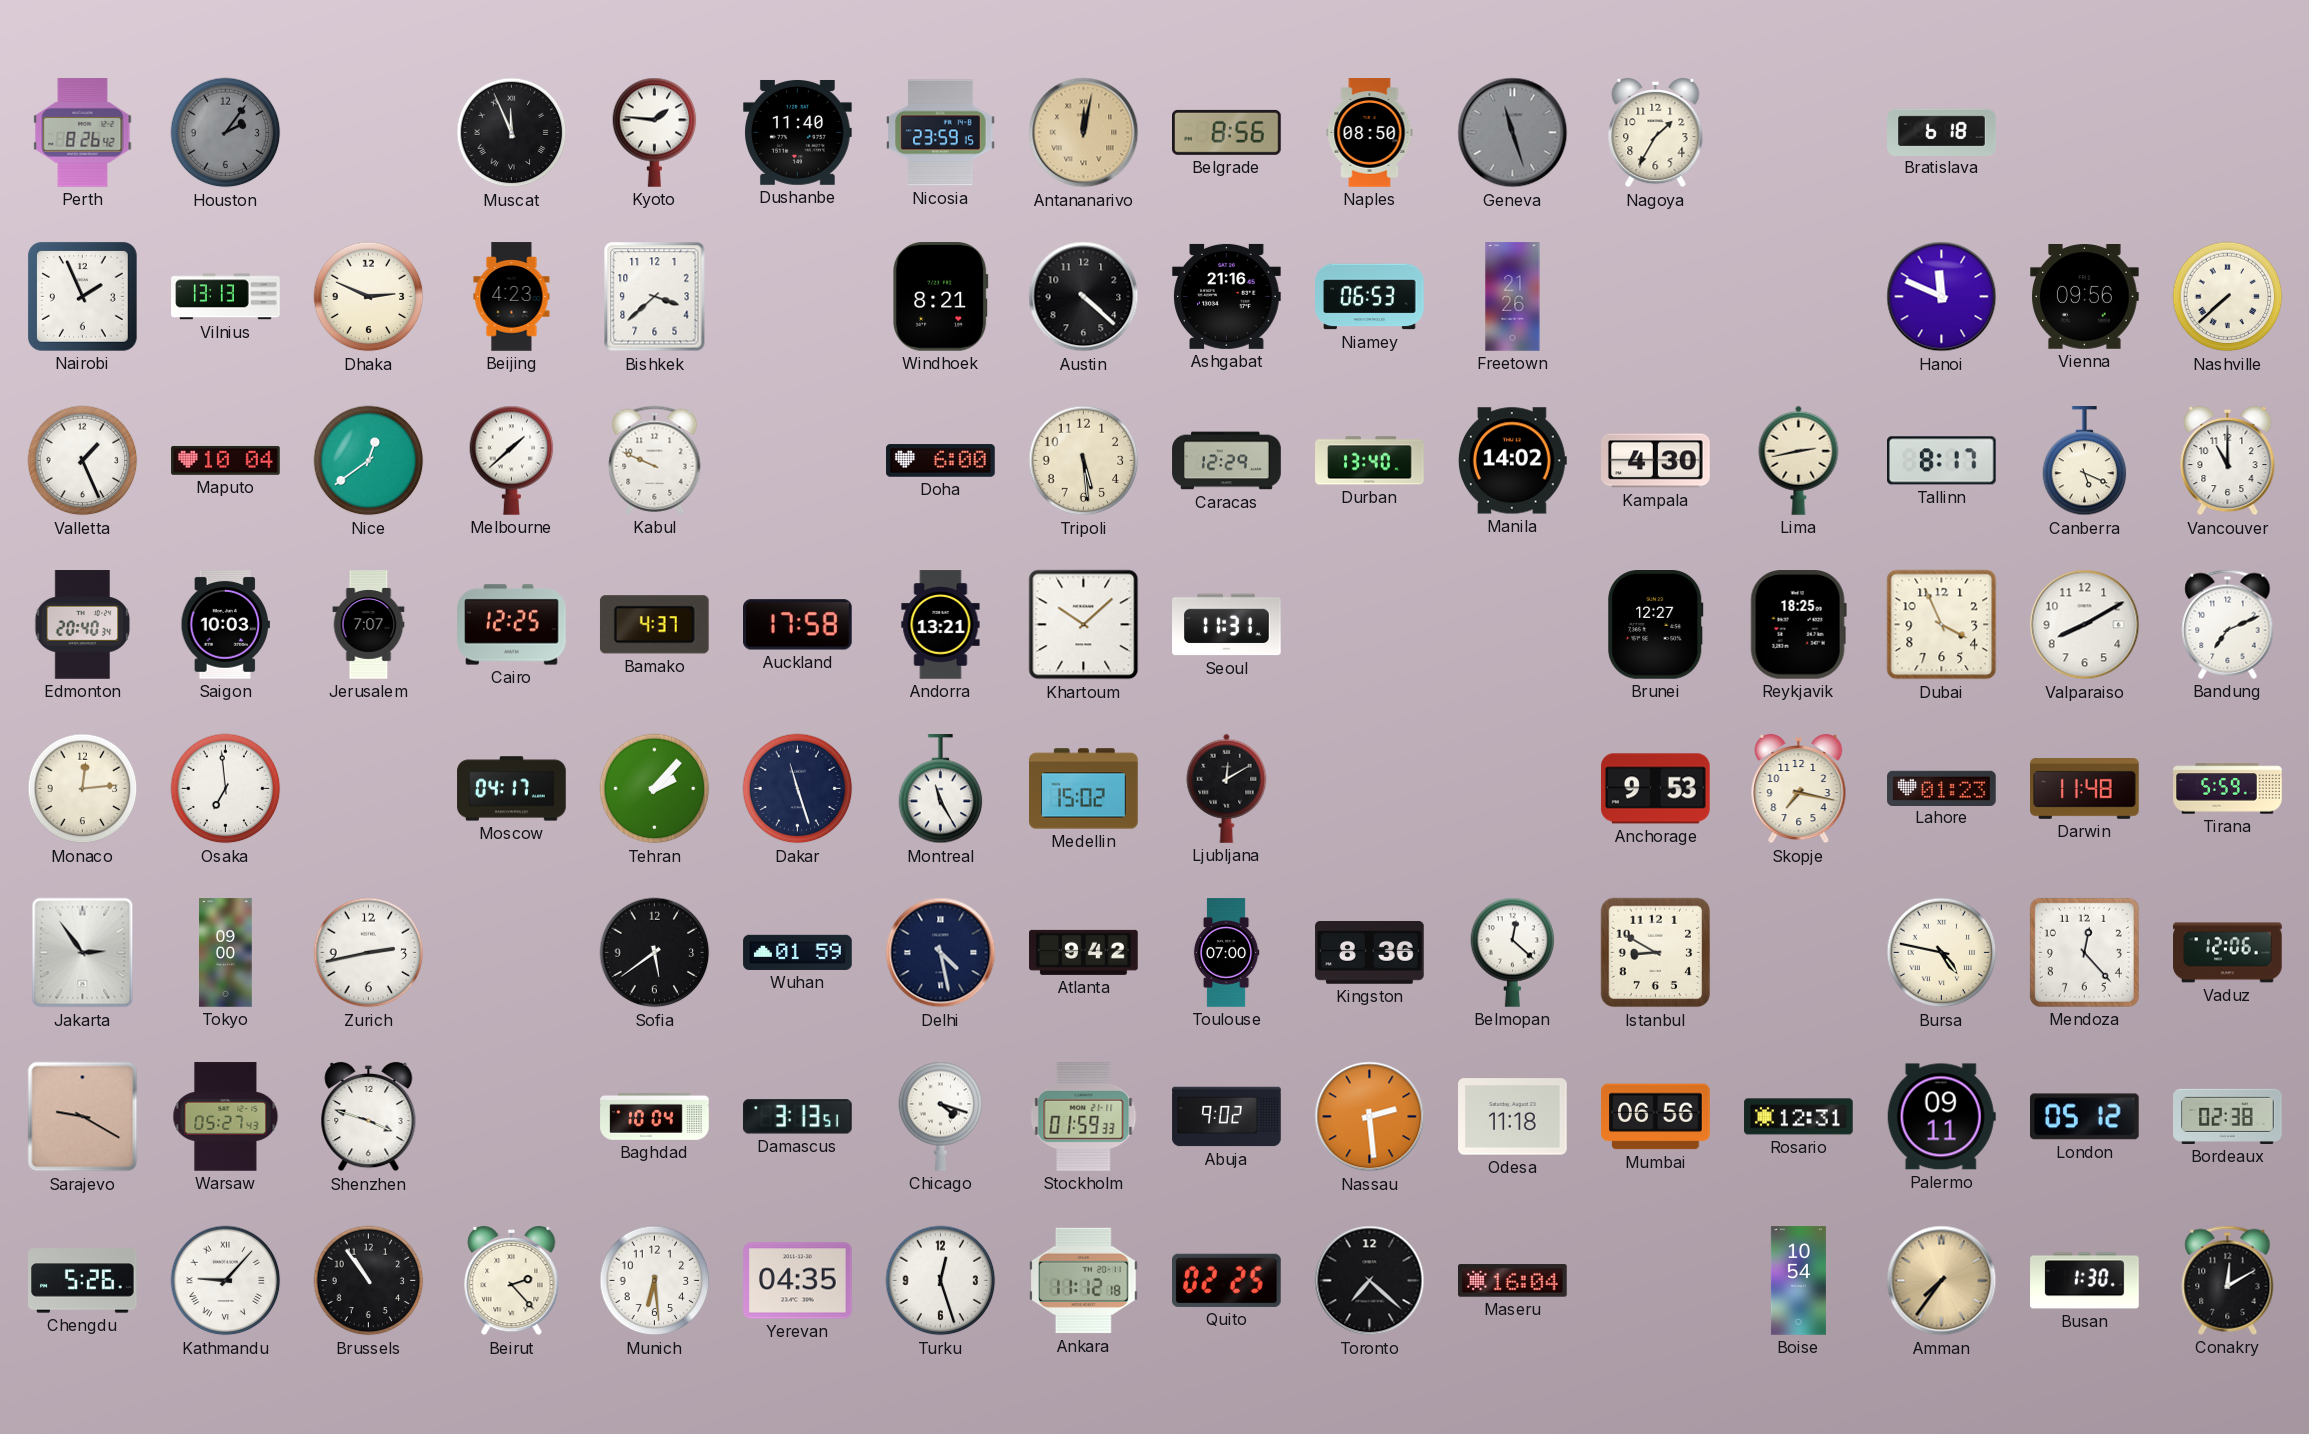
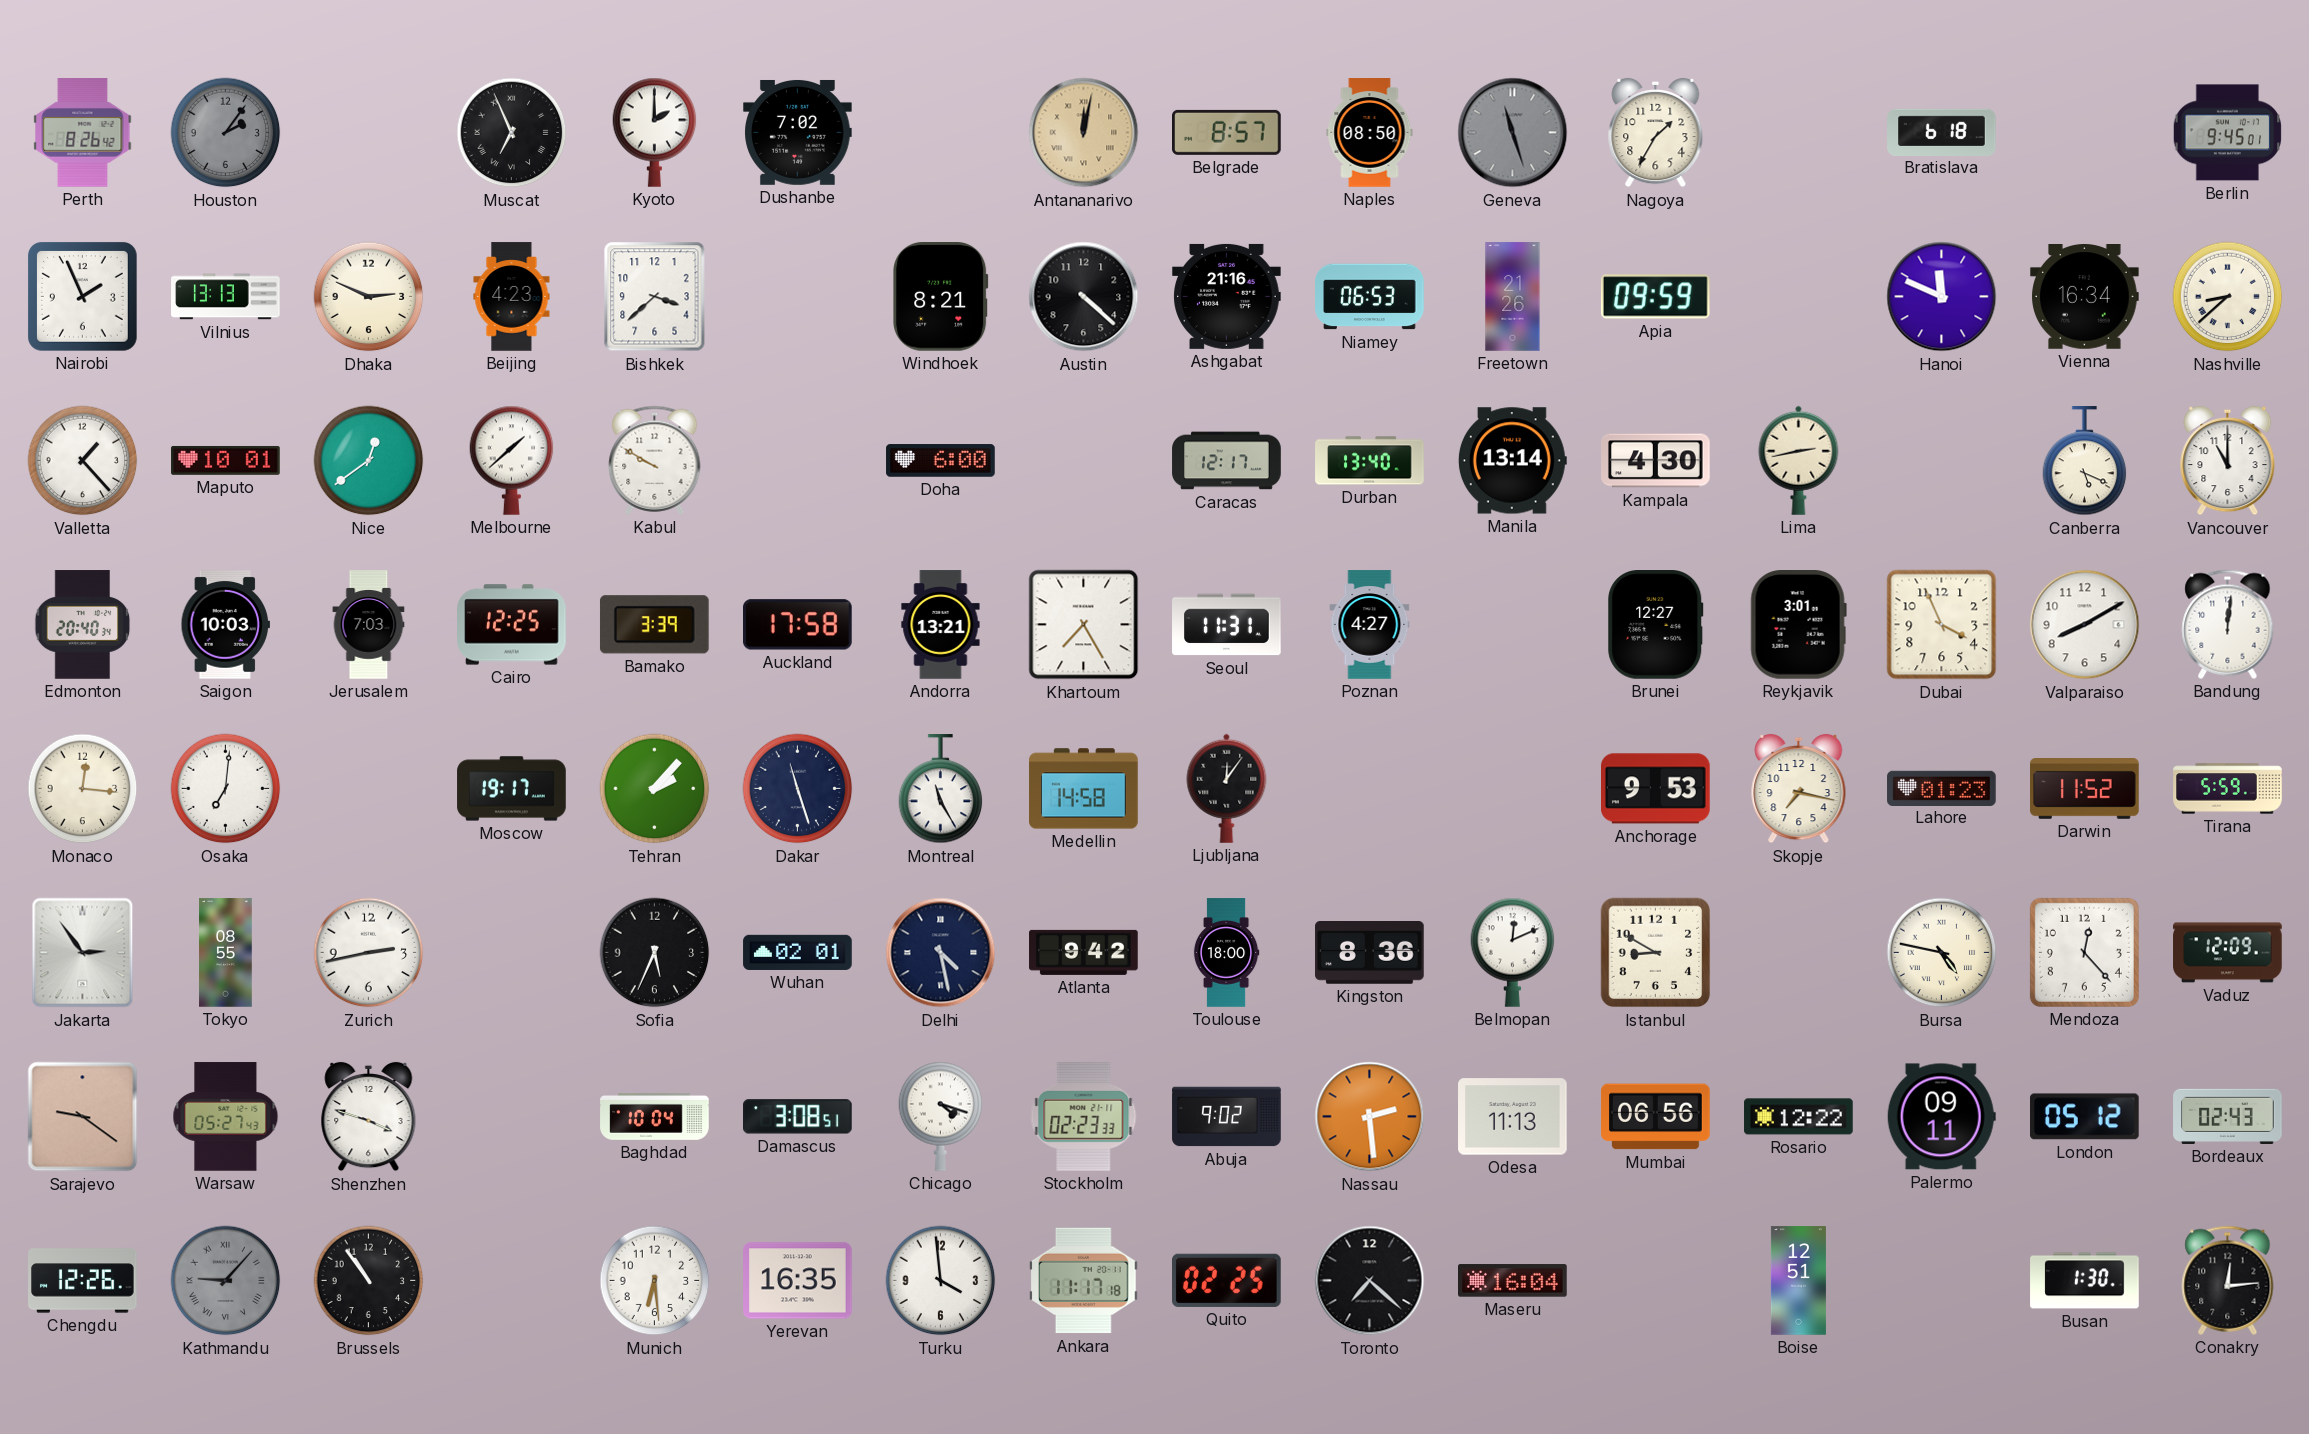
Muscat: 11:56 -> 6:56 (512, 133)
Kyoto: 1:46 -> 2:00 (655, 132)
Dushanbe: 11:40 -> 7:02 (798, 132)
Nicosia: 23:59 -> none (941, 133)
Belgrade: 8:56 -> 8:57 (1227, 132)
Berlin: none -> 9:45 (2228, 133)
Apia: none -> 09:59 (1655, 297)
Vienna: 09:56 -> 16:34 (2085, 297)
Nashville: 7:38 -> 8:38 (2228, 297)
Valletta: 1:26 -> 1:23 (83, 461)
Maputo: 10:04 -> 10:01 (226, 460)
Kabul: 9:49 -> 9:50 (655, 460)
Tripoli: 5:29 -> none (1084, 461)
Caracas: 12:29 -> 12:17 (1227, 461)
Manila: 14:02 -> 13:14 (1512, 461)
Tallinn: 8:17 -> none (1942, 461)
Jerusalem: 7:07 -> 7:03 (369, 625)
Bamako: 4:37 -> 3:39 (654, 625)
Khartoum: 10:08 -> 7:25 (1084, 625)
Poznan: none -> 4:27 (1370, 625)
Reykjavik: 18:25 -> 3:01 (1798, 625)
Bandung: 7:11 -> 12:01 (2228, 624)
Monaco: 12:14 -> 12:16 (83, 789)
Osaka: 6:59 -> 7:01 (226, 789)
Moscow: 04:17 -> 19:17 (512, 789)
Medellin: 15:02 -> 14:58 (1084, 789)
Ljubljana: 12:10 -> 12:06 (1227, 788)
Darwin: 11:48 -> 11:52 (2085, 789)
Tokyo: 09:00 -> 08:55 (226, 953)
Sofia: 5:39 -> 5:34 (655, 953)
Wuhan: 01:59 -> 02:01 (798, 952)
Toulouse: 07:00 -> 18:00 (1226, 953)
Belmopan: 12:22 -> 12:11 (1513, 952)
Vaduz: 12:06 -> 12:09 (2228, 953)
Sarajevo: 9:20 -> 9:21 (83, 1117)
Damascus: 3:13 -> 3:08 (798, 1117)
Stockholm: 01:59 -> 02:23 (1084, 1117)
Odesa: 11:18 -> 11:13 (1513, 1117)
Rosario: 12:31 -> 12:22 (1799, 1117)
Bordeaux: 02:38 -> 02:43 (2228, 1116)
Chengdu: 5:26 -> 12:26 (83, 1281)
Kathmandu dial: white -> grey (226, 1281)
Beirut: 2:23 -> none (512, 1281)
Yerevan: 04:35 -> 16:35 (798, 1281)
Turku: 12:27 -> 3:59 (941, 1281)
Ankara: 11:12 -> 11:17 (1084, 1281)
Boise: 10:54 -> 12:51 (1798, 1281)
Amman: 7:36 -> none (1942, 1281)
Conakry: 12:10 -> 12:14 (2228, 1280)
